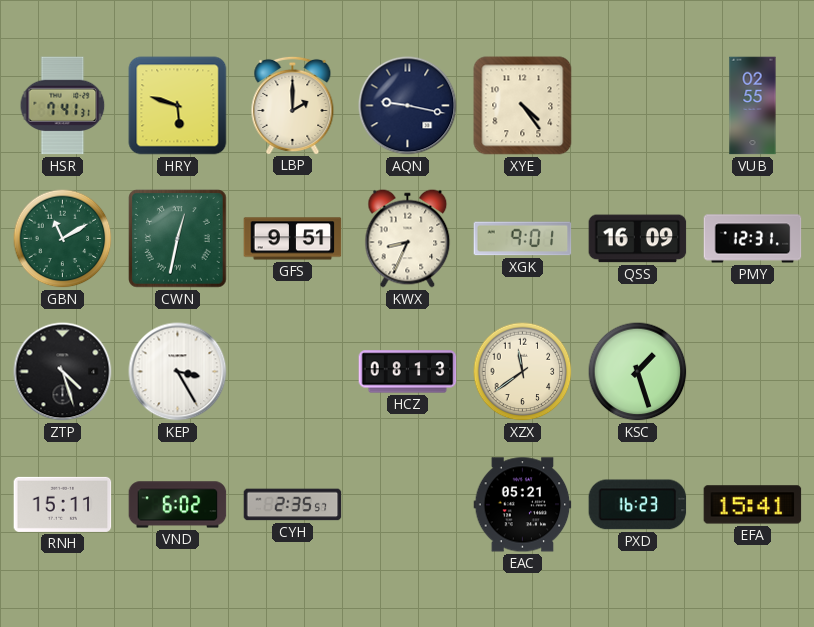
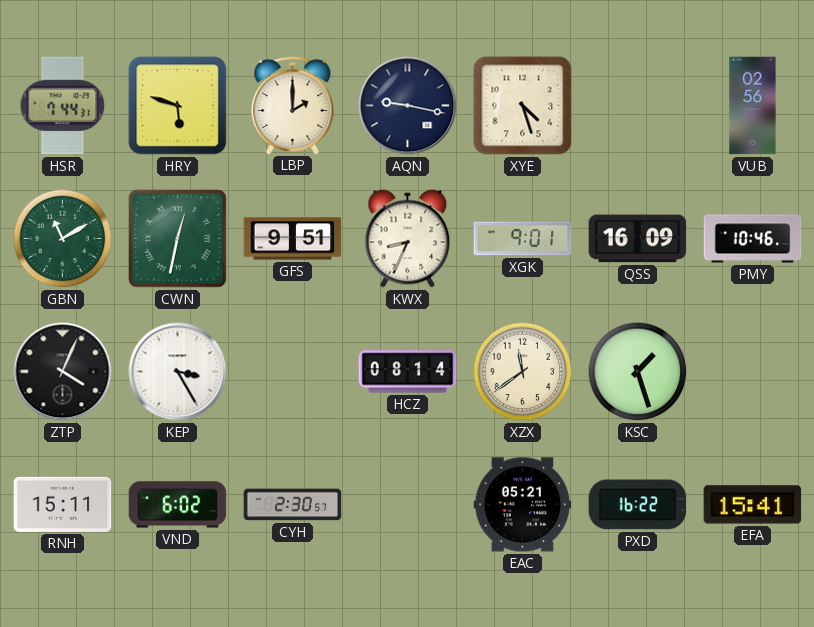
HSR: 7:41 -> 7:44 (63, 106)
XYE: 4:24 -> 4:27 (523, 106)
VUB: 02:55 -> 02:56 (753, 106)
PMY: 12:31 -> 10:46 (753, 239)
ZTP: 4:27 -> 4:04 (63, 372)
HCZ: 08:13 -> 08:14 (408, 372)
CYH: 2:35 -> 2:30 (293, 505)
PXD: 16:23 -> 16:22 (638, 505)
